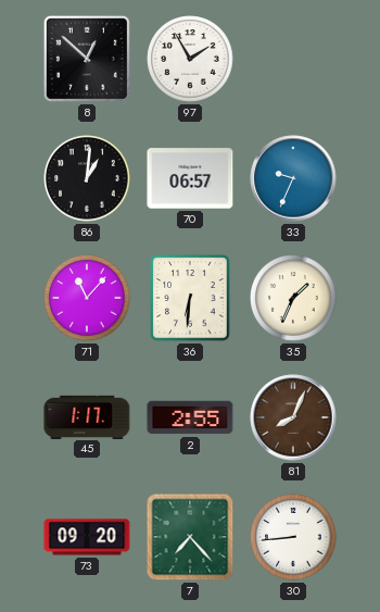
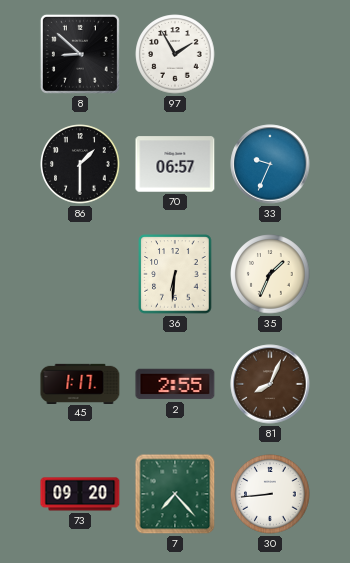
8: 12:52 -> 8:52 (80, 54)
86: 1:01 -> 1:30 (80, 164)
71: 11:07 -> none (87, 298)
